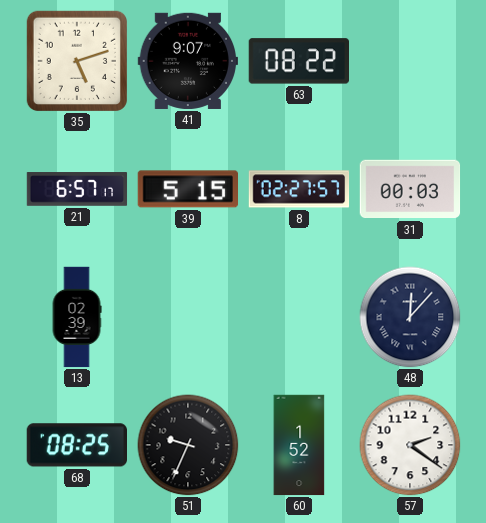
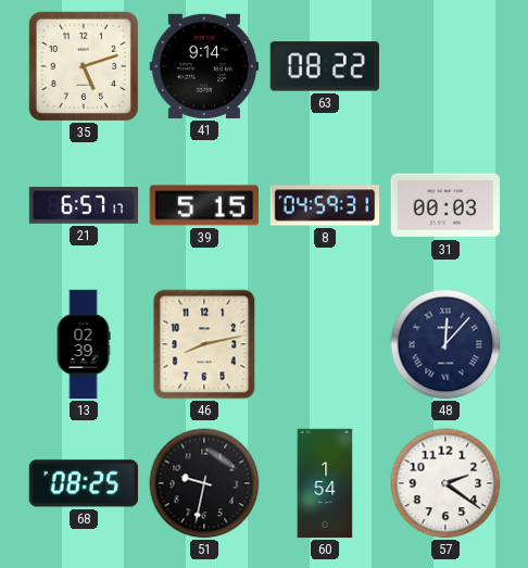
41: 9:07 -> 9:14 (203, 66)
8: 02:27 -> 04:59 (325, 205)
46: none -> 8:13 (204, 344)
51: 9:34 -> 9:32 (204, 483)
60: 1:52 -> 1:54 (325, 483)
